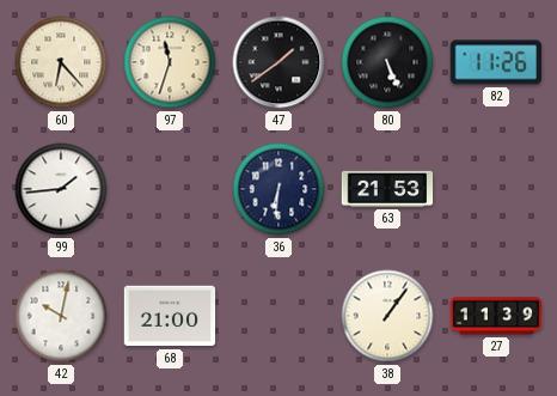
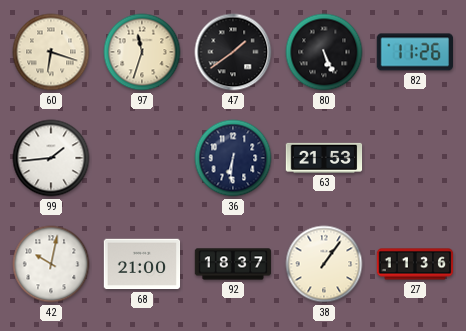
60: 6:23 -> 6:18 (51, 52)
92: none -> 18:37 (233, 264)
27: 11:39 -> 11:36 (415, 264)
